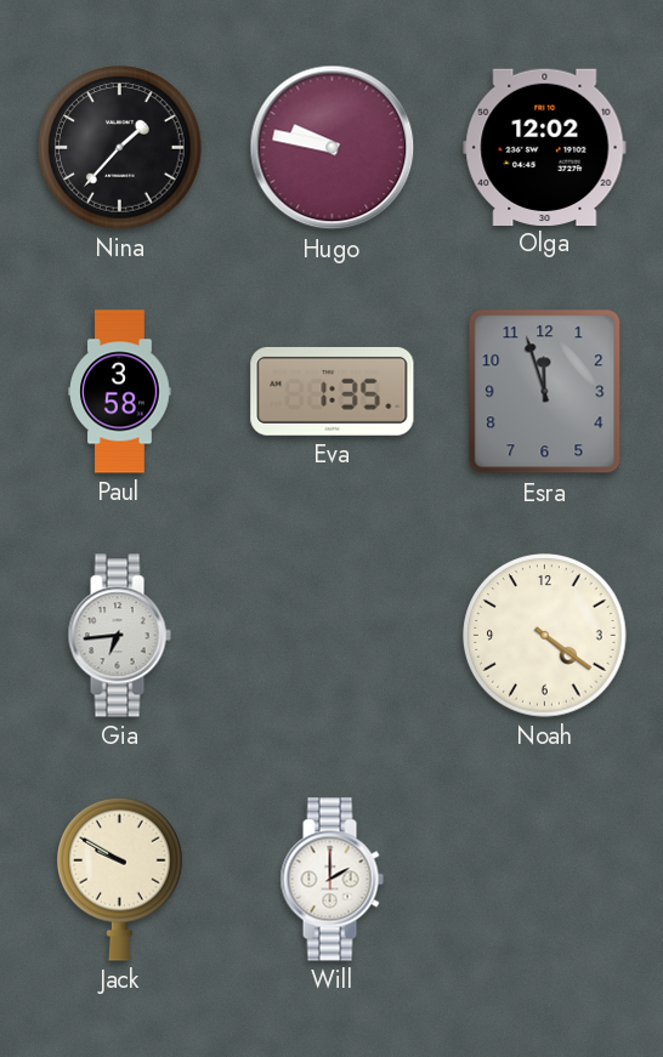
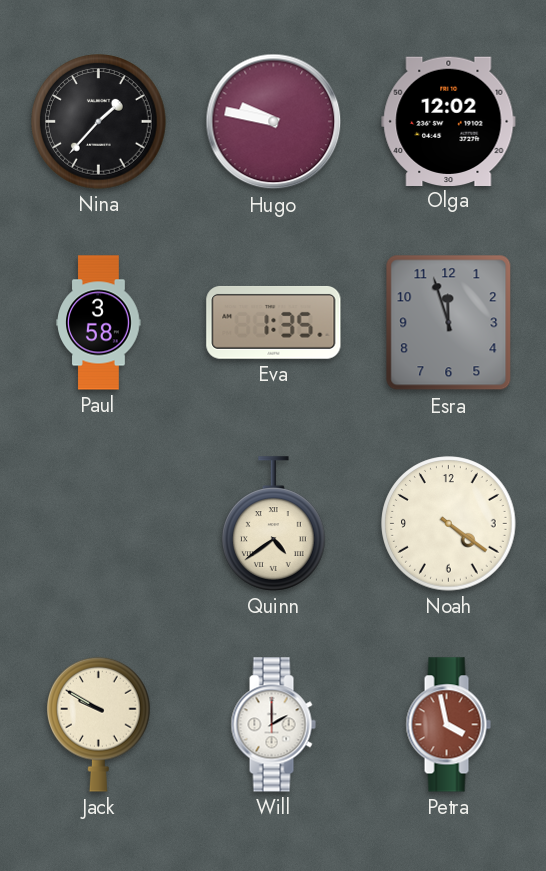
Gia: 6:44 -> none (119, 636)
Quinn: none -> 4:39 (274, 524)
Petra: none -> 3:58 (448, 725)
